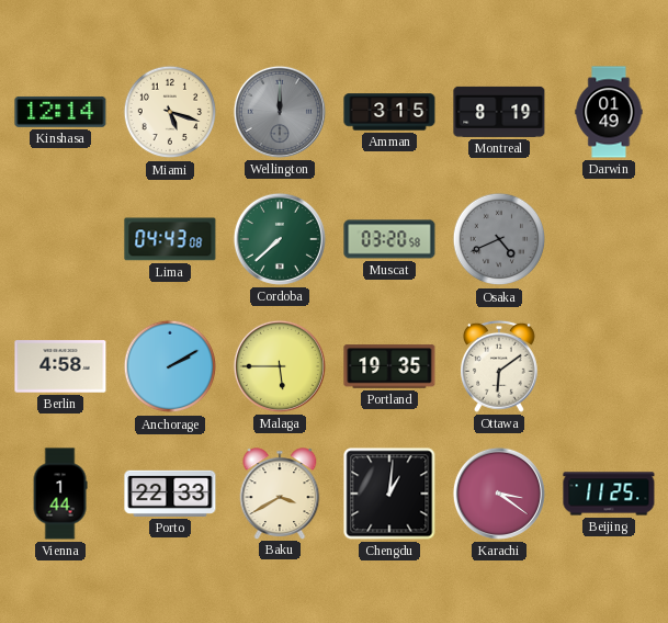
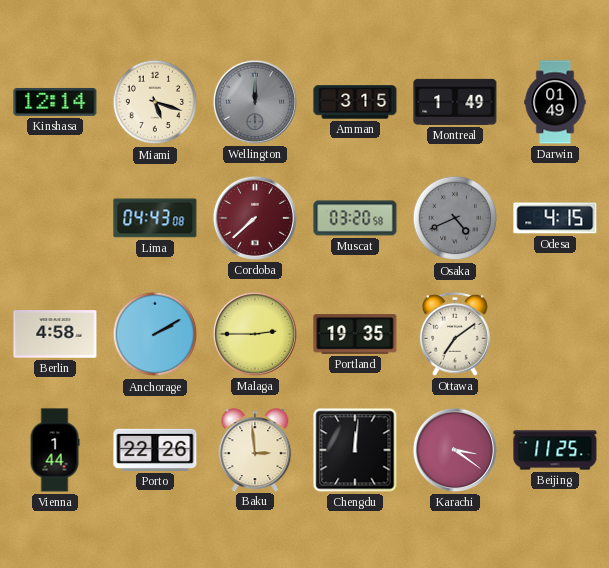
Montreal: 8:19 -> 1:49 (455, 102)
Cordoba dial: green -> burgundy (255, 218)
Odesa: none -> 4:15 (555, 218)
Malaga: 5:45 -> 2:45 (255, 334)
Ottawa: 6:09 -> 7:09 (455, 334)
Porto: 22:33 -> 22:26 (155, 450)
Baku: 3:40 -> 2:59 (255, 450)
Chengdu: 1:01 -> 12:01 (355, 450)
